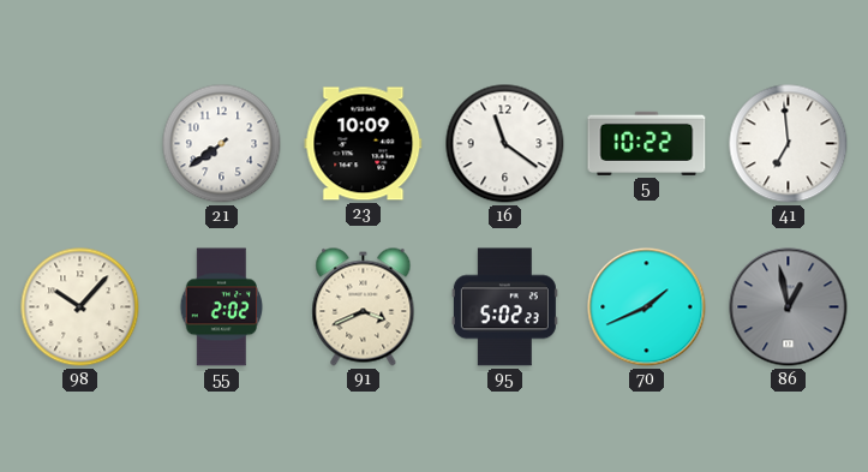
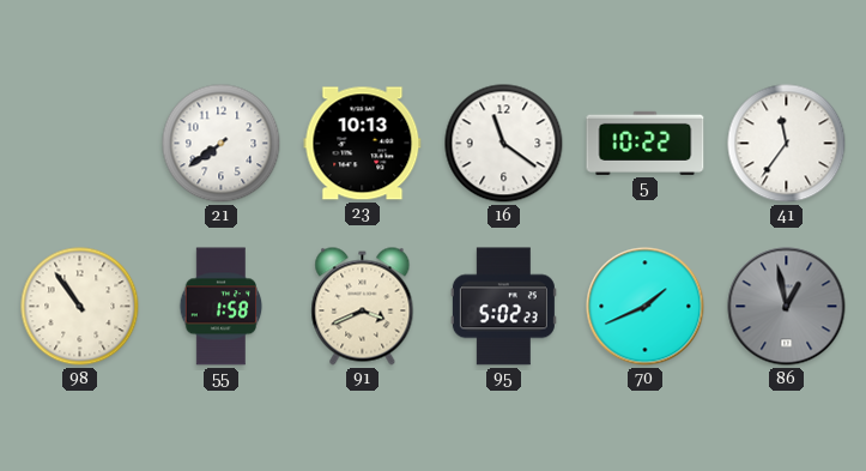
23: 10:09 -> 10:13 (363, 144)
41: 6:59 -> 11:36 (787, 144)
98: 10:07 -> 10:54 (80, 307)
55: 2:02 -> 1:58 (222, 307)
